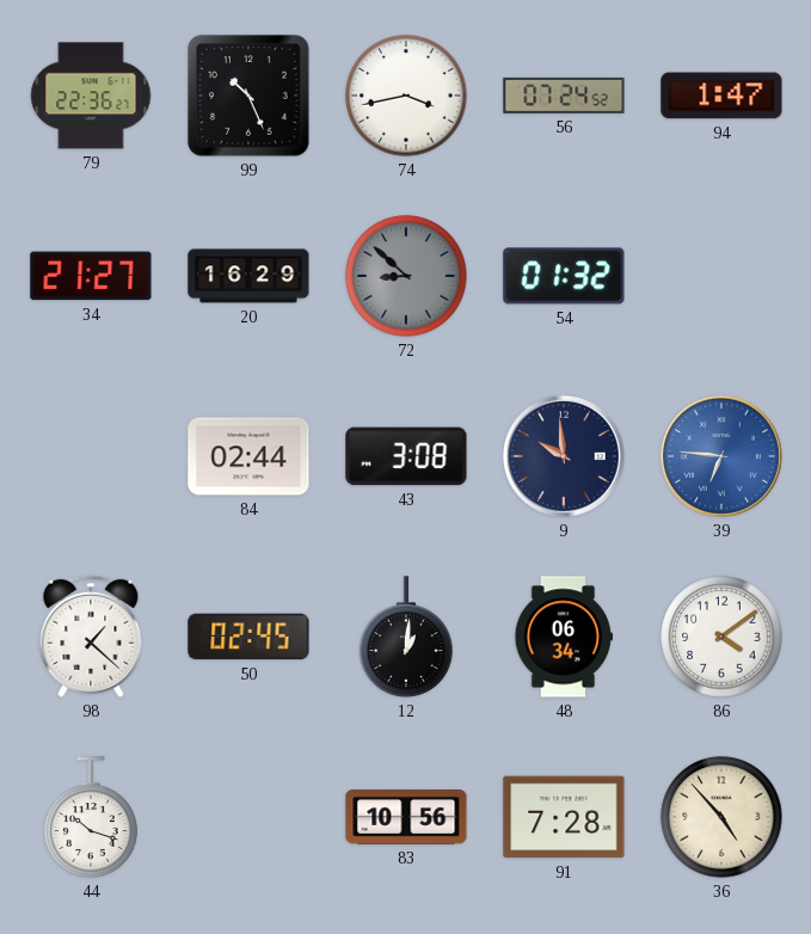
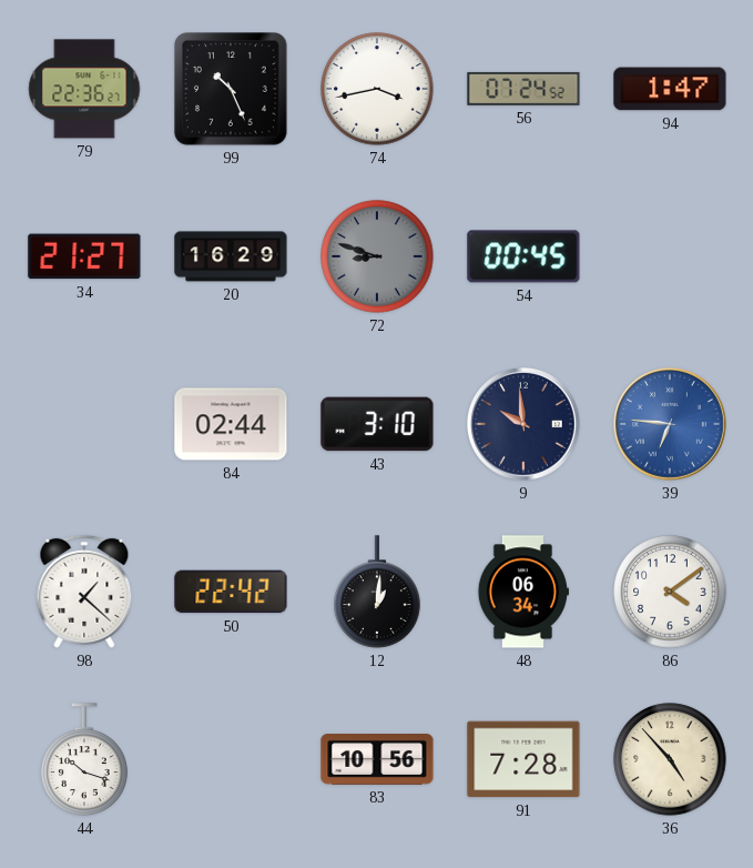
72: 8:52 -> 8:48 (377, 256)
54: 01:32 -> 00:45 (523, 256)
43: 3:08 -> 3:10 (377, 424)
50: 02:45 -> 22:42 (231, 592)
